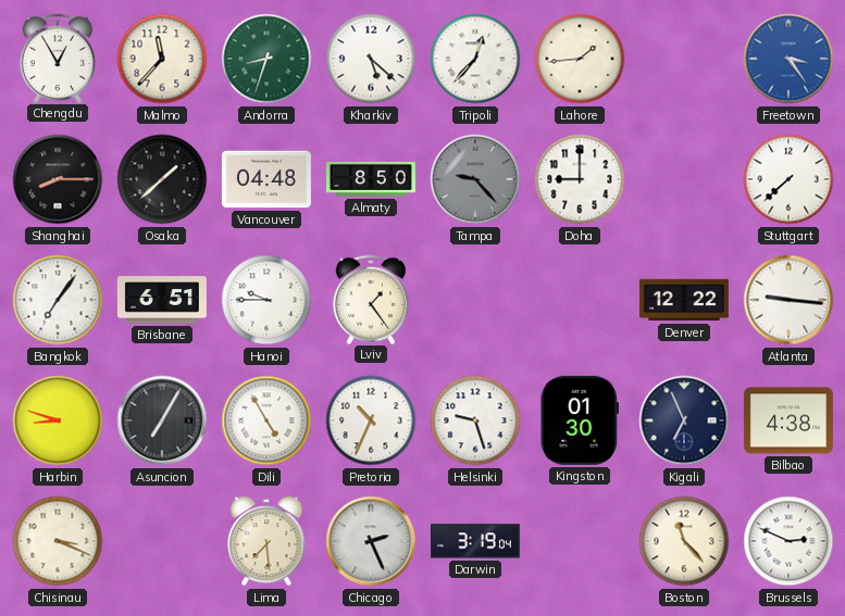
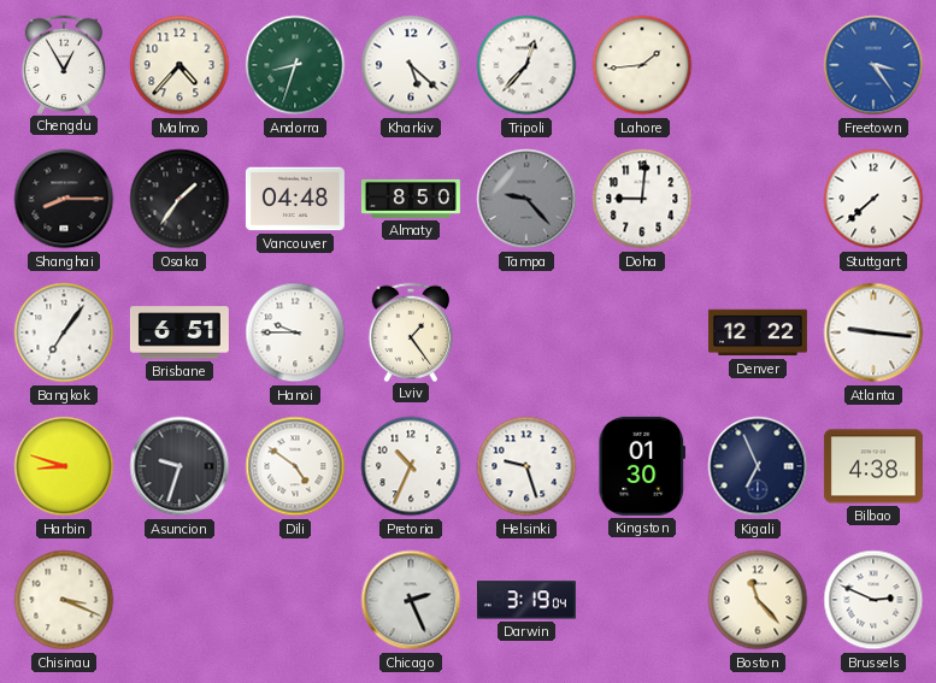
Malmo: 11:37 -> 4:37 (179, 65)
Osaka: 1:38 -> 1:36 (179, 199)
Doha: 9:00 -> 9:01 (642, 199)
Asuncion: 7:05 -> 9:33 (179, 466)
Dili: 4:55 -> 4:51 (295, 466)
Lima: 7:29 -> none (266, 541)
